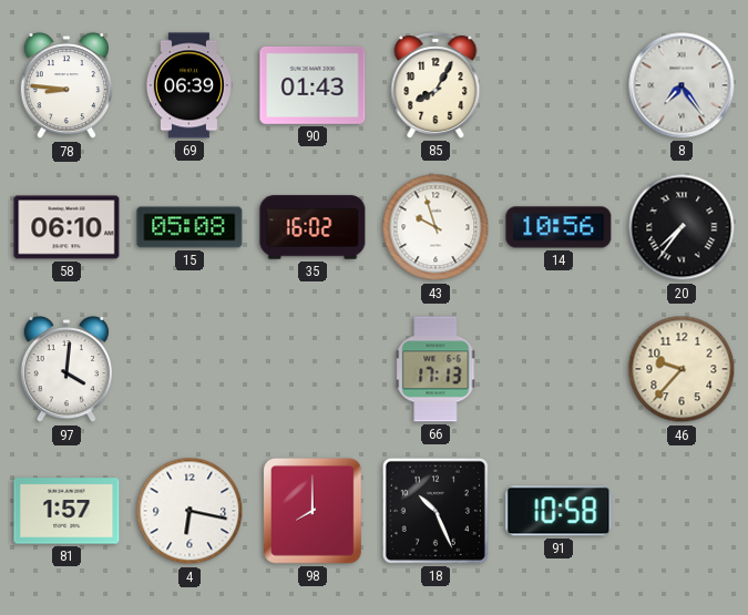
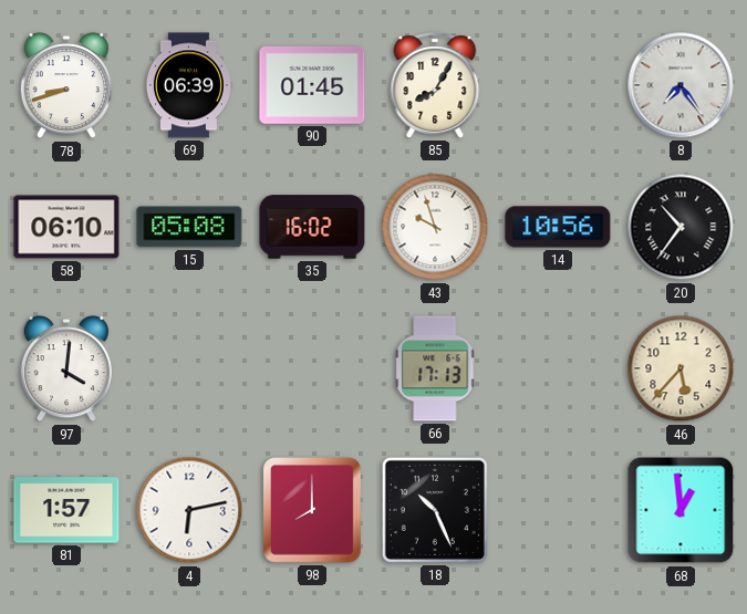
78: 8:46 -> 8:42 (66, 86)
90: 01:43 -> 01:45 (312, 85)
20: 7:36 -> 10:36 (681, 227)
46: 9:37 -> 5:37 (681, 368)
4: 6:17 -> 6:13 (189, 510)
91: 10:58 -> none (559, 511)
68: none -> 12:59 (681, 510)
